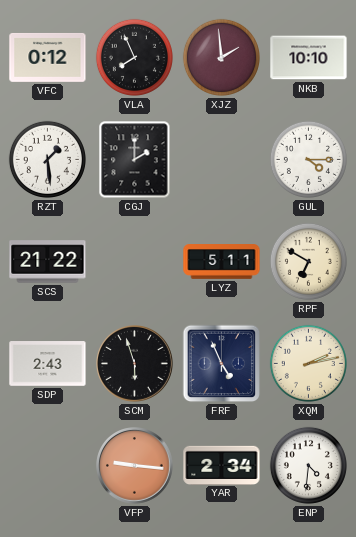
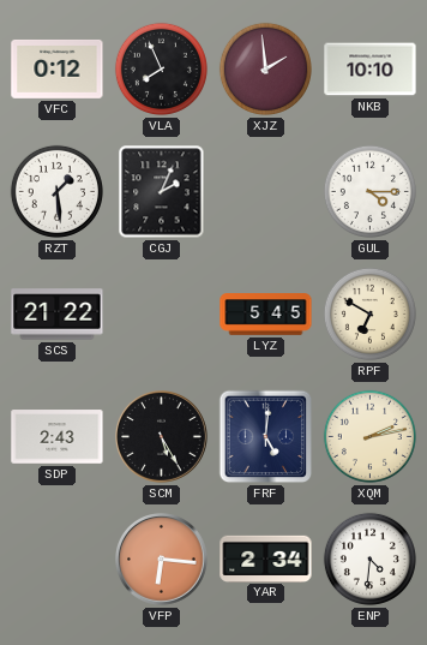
CGJ: 2:00 -> 2:04 (162, 192)
LYZ: 5:11 -> 5:45 (266, 315)
SCM: 5:57 -> 5:25 (162, 437)
FRF: 4:56 -> 5:01 (266, 437)
VFP: 9:16 -> 6:16 (162, 560)
